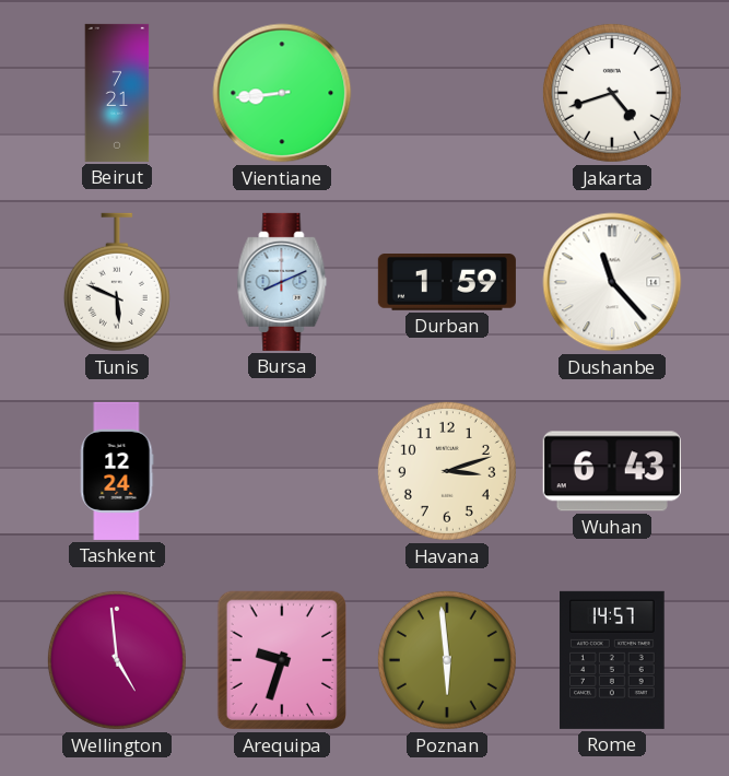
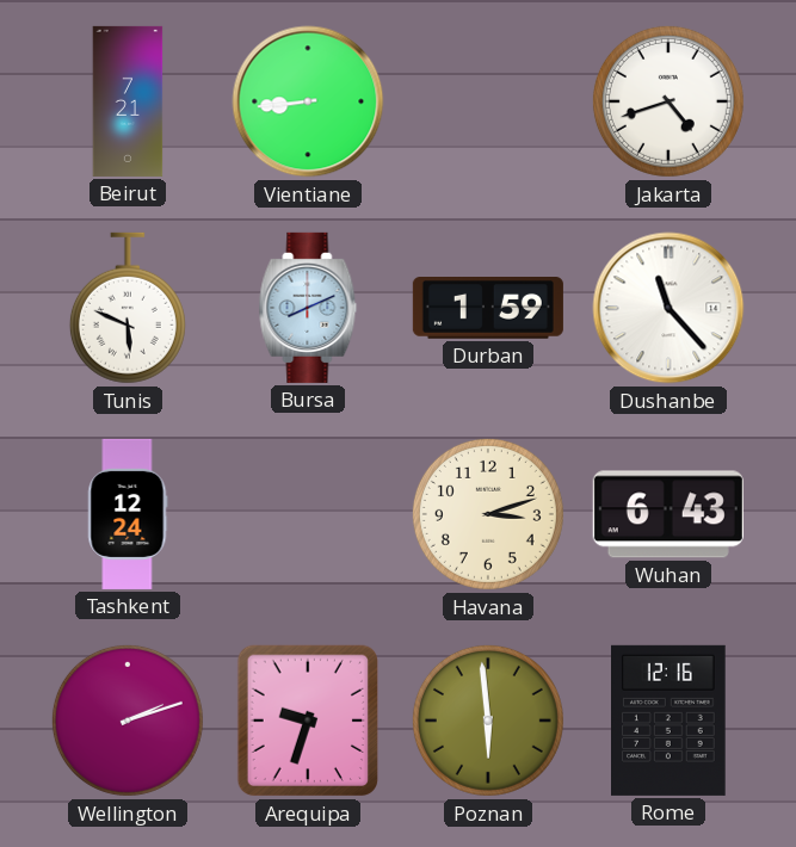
Wellington: 4:59 -> 2:12 (128, 721)
Rome: 14:57 -> 12:16 (668, 721)
